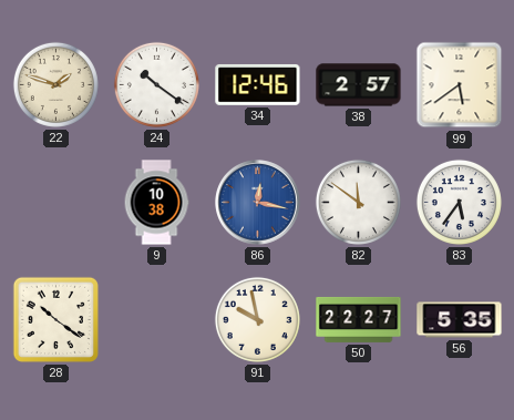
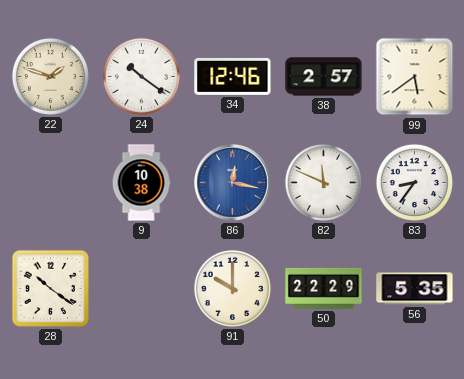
82: 11:51 -> 11:49 (323, 182)
83: 5:36 -> 8:36 (414, 182)
91: 9:58 -> 10:00 (232, 288)
50: 22:27 -> 22:29 (324, 288)
